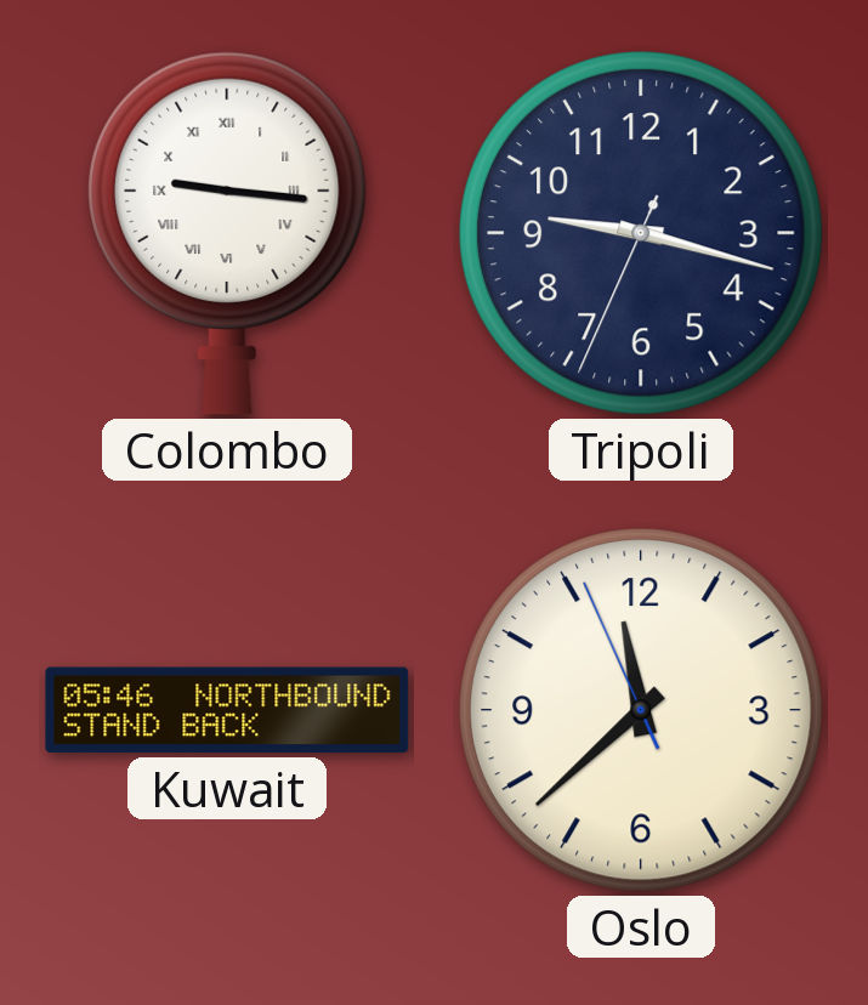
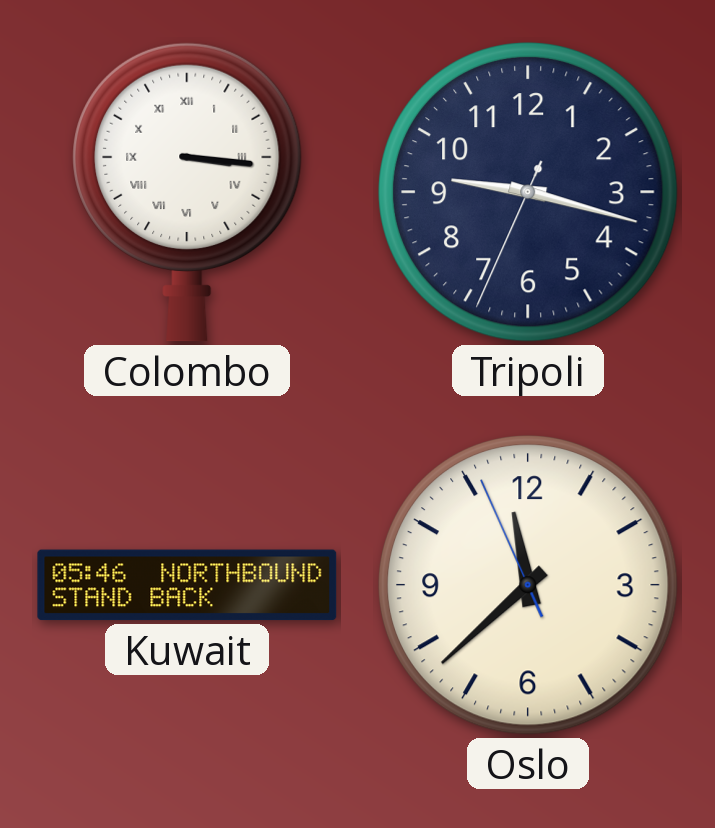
Colombo: 9:16 -> 3:16 (187, 192)
